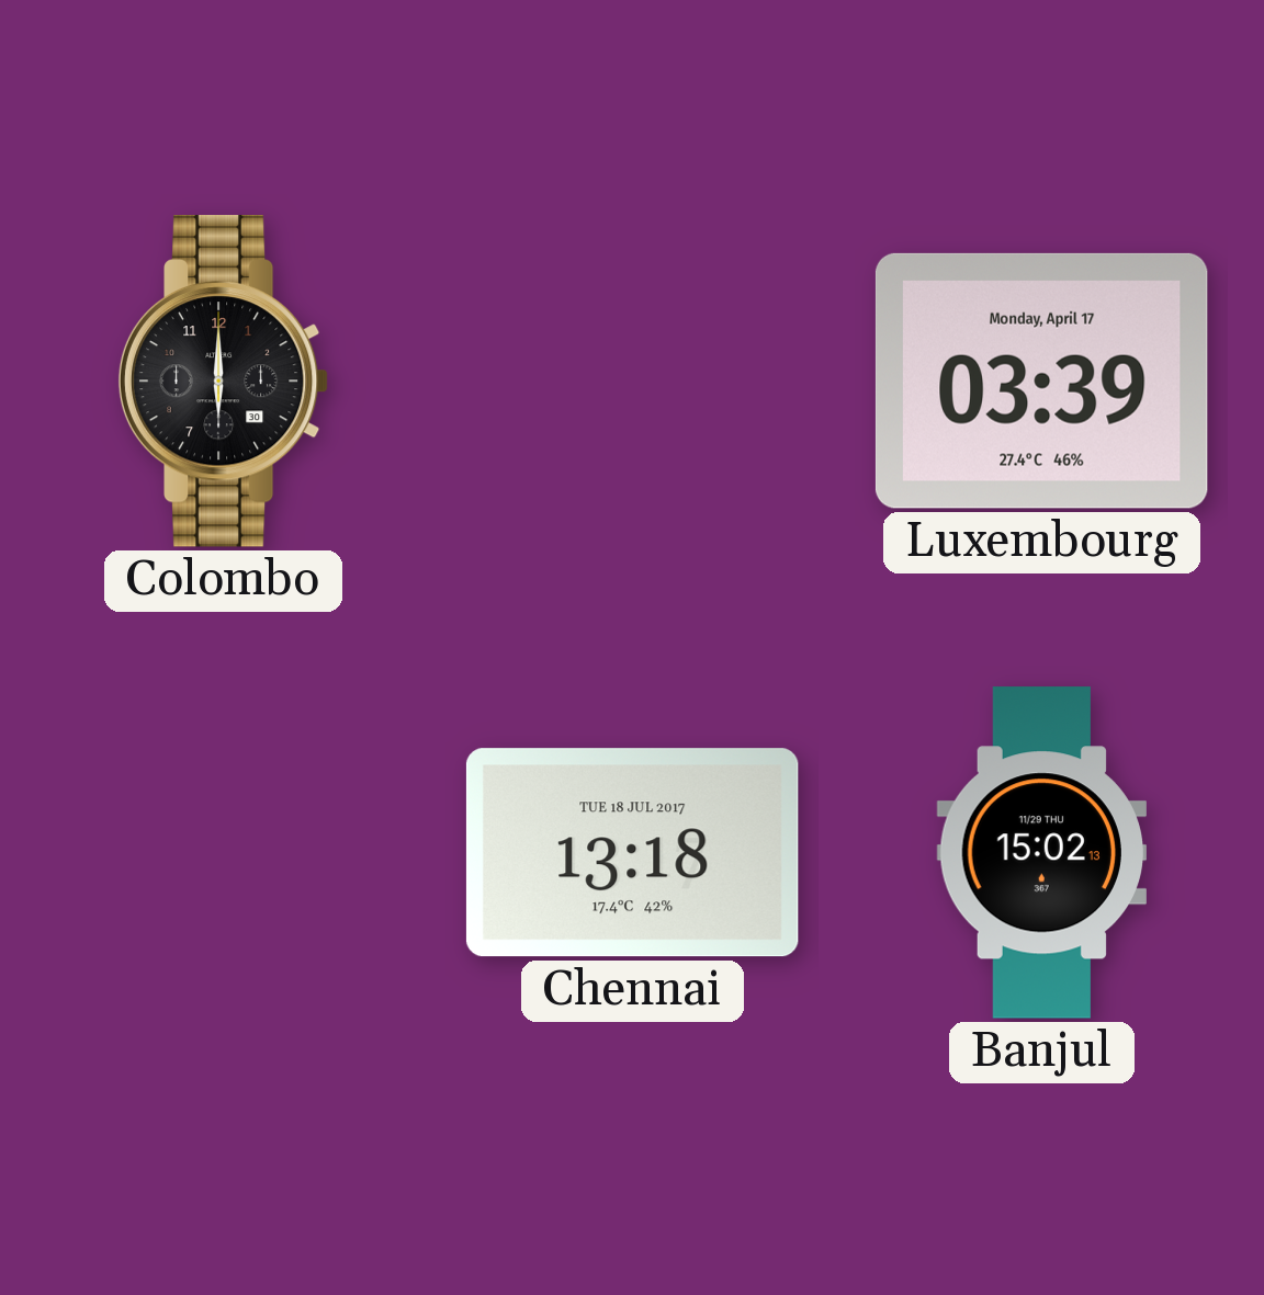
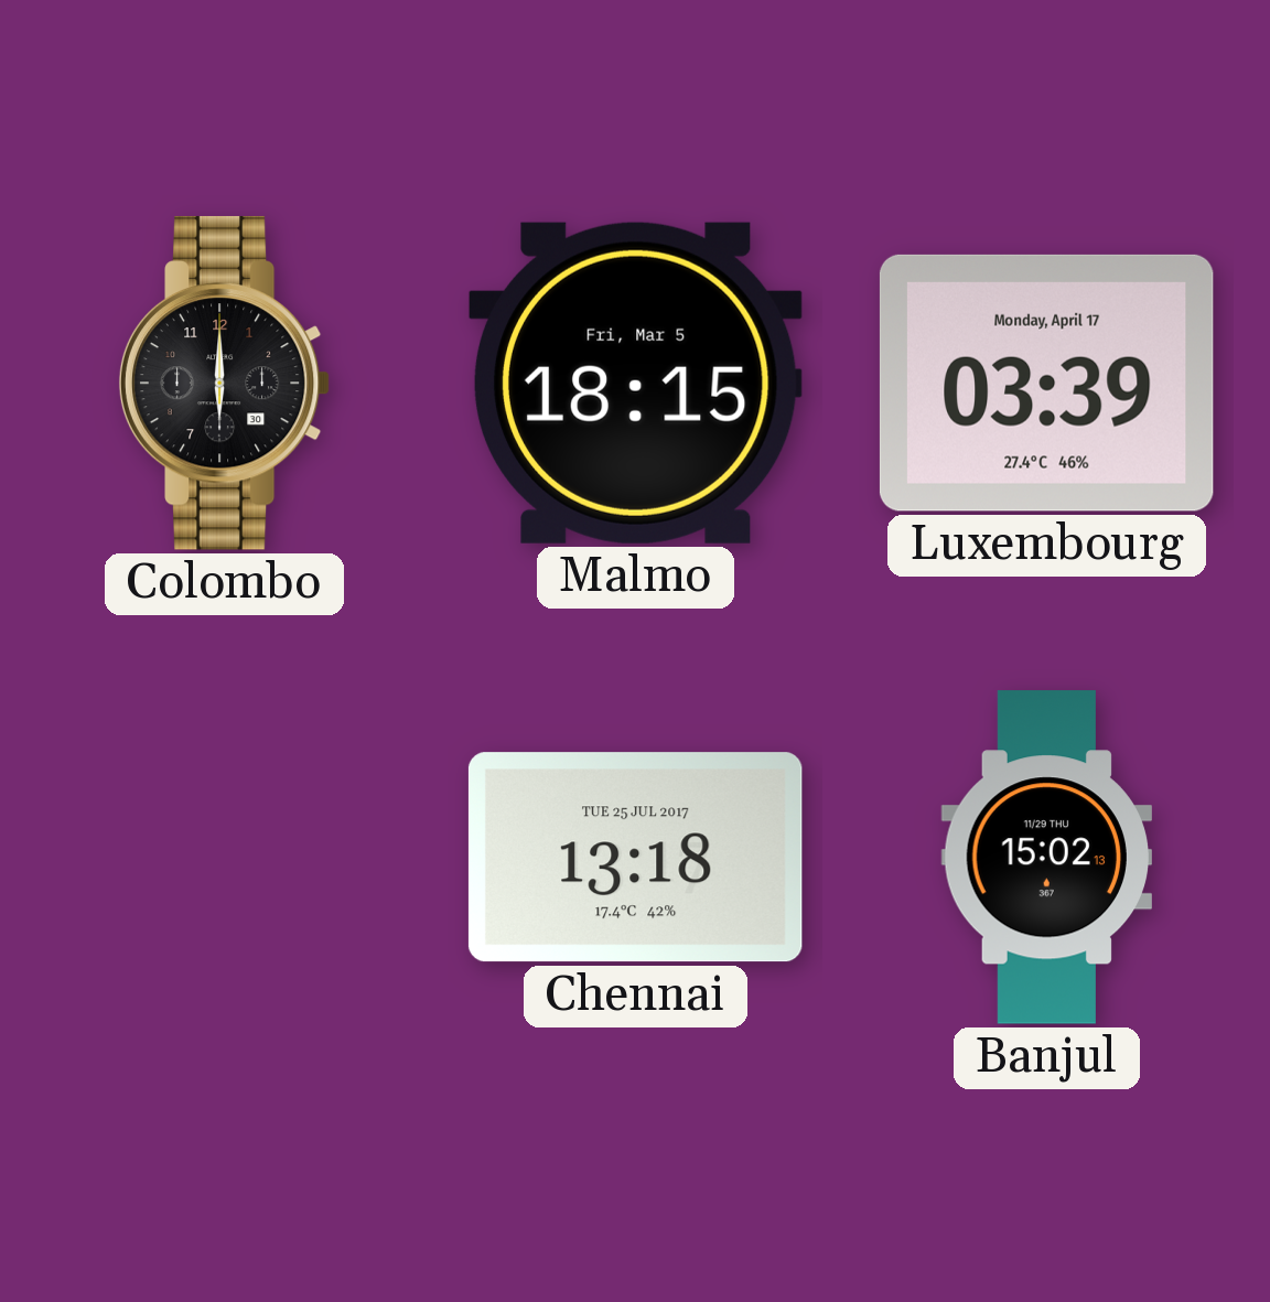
Malmo: none -> 18:15 (635, 383)
Chennai date: TUE 18 JUL 2017 -> TUE 25 JUL 2017 (635, 858)
